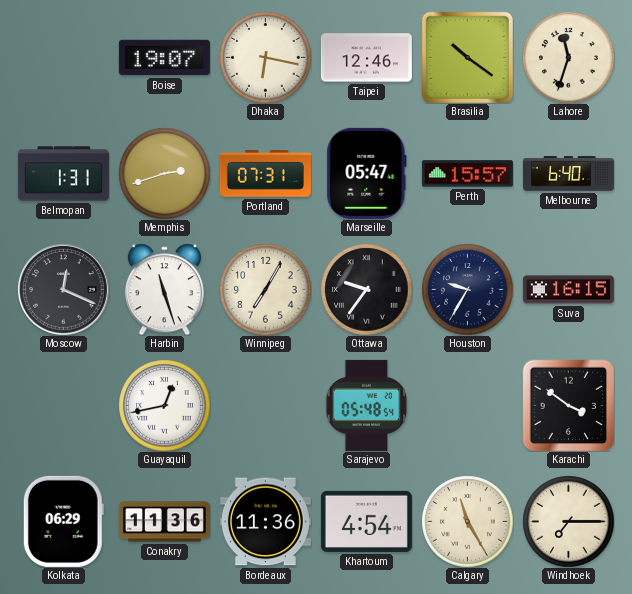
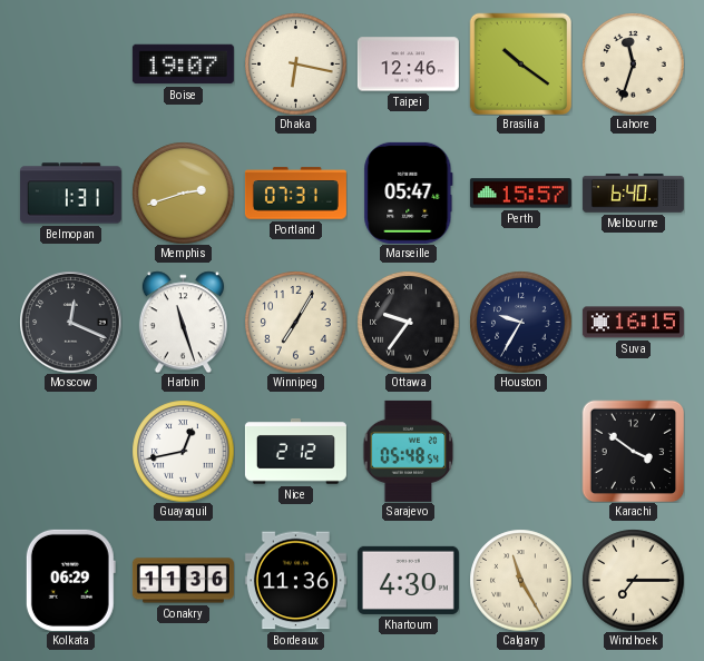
Nice: none -> 2:12 (295, 452)
Khartoum: 4:54 -> 4:30 (408, 580)
